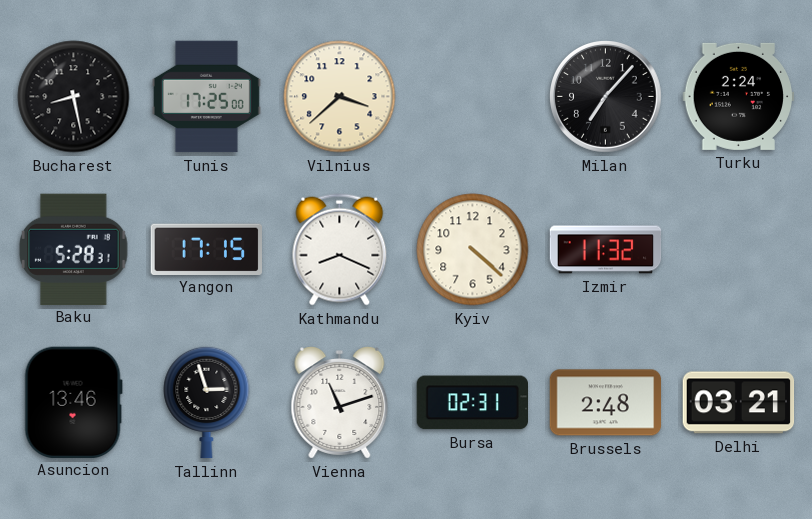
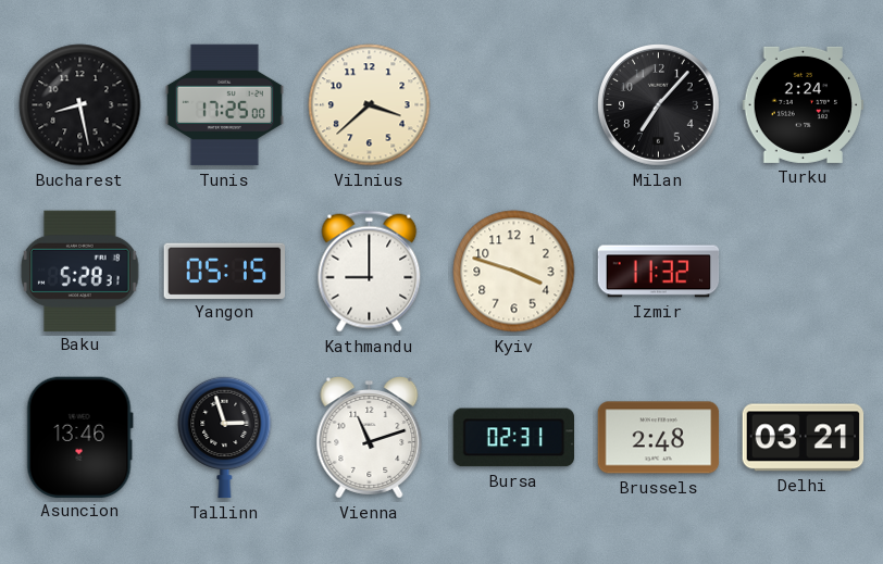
Yangon: 17:15 -> 05:15 (225, 271)
Kathmandu: 8:19 -> 9:00 (370, 272)
Kyiv: 4:22 -> 3:48 (514, 272)
